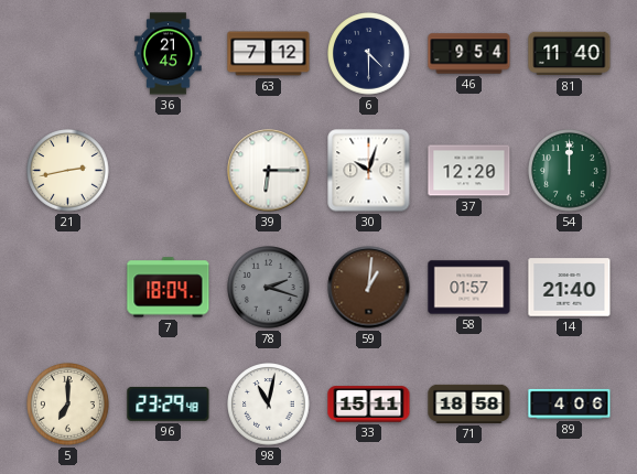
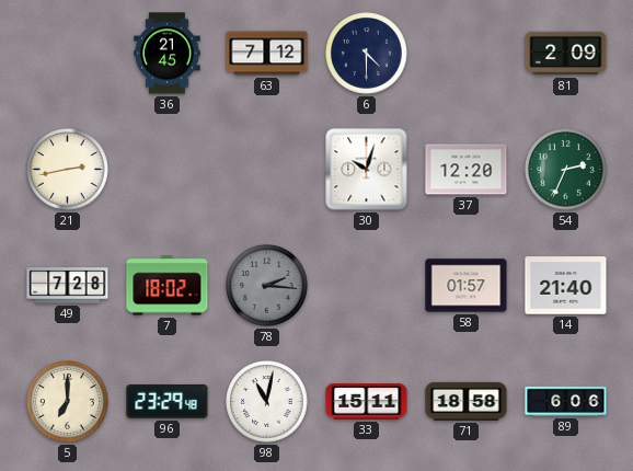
46: 9:54 -> none (469, 54)
81: 11:40 -> 2:09 (566, 54)
39: 6:15 -> none (269, 171)
54: 12:00 -> 2:34 (566, 170)
49: none -> 7:28 (68, 286)
7: 18:04 -> 18:02 (168, 286)
78: 2:18 -> 2:16 (267, 286)
59: 1:01 -> none (369, 288)
89: 4:06 -> 6:06 (566, 401)
